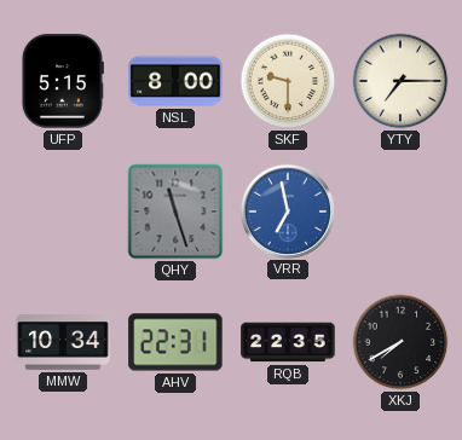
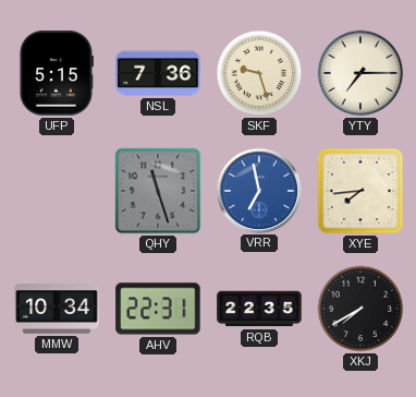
NSL: 8:00 -> 7:36 (158, 73)
SKF: 9:30 -> 9:27 (259, 73)
XYE: none -> 7:44 (360, 191)
